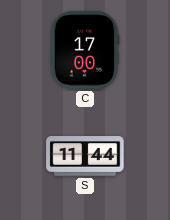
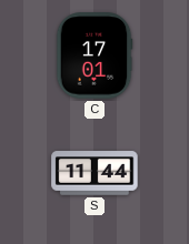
C: 17:00 -> 17:01 (94, 55)
